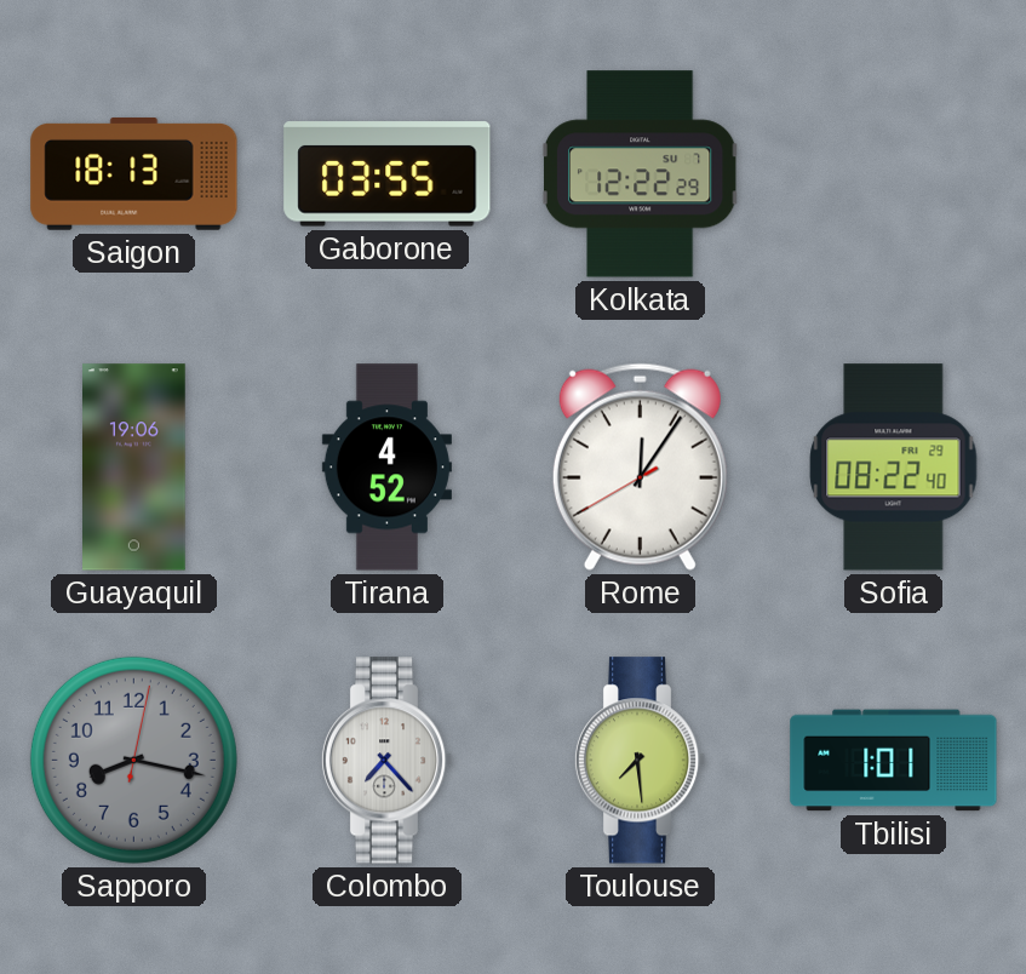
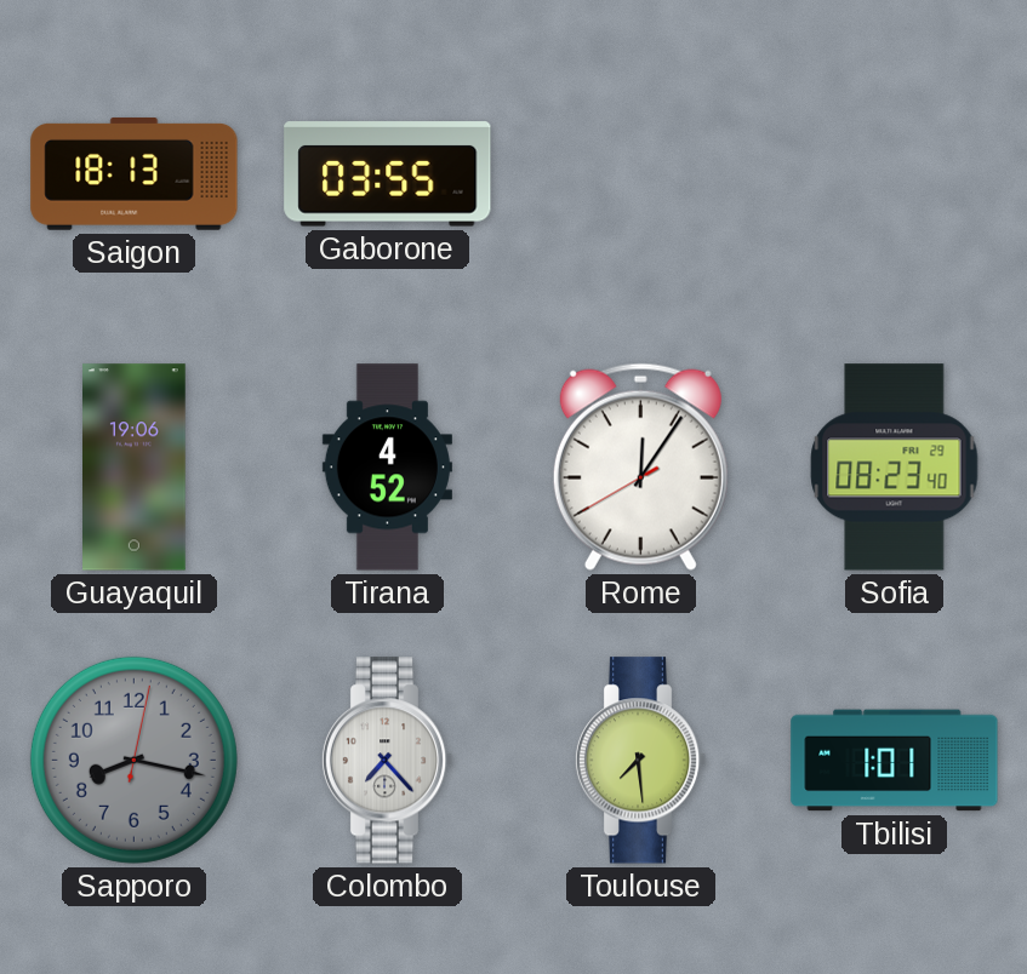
Kolkata: 12:22 -> none (640, 174)
Sofia: 08:22 -> 08:23 (895, 468)
